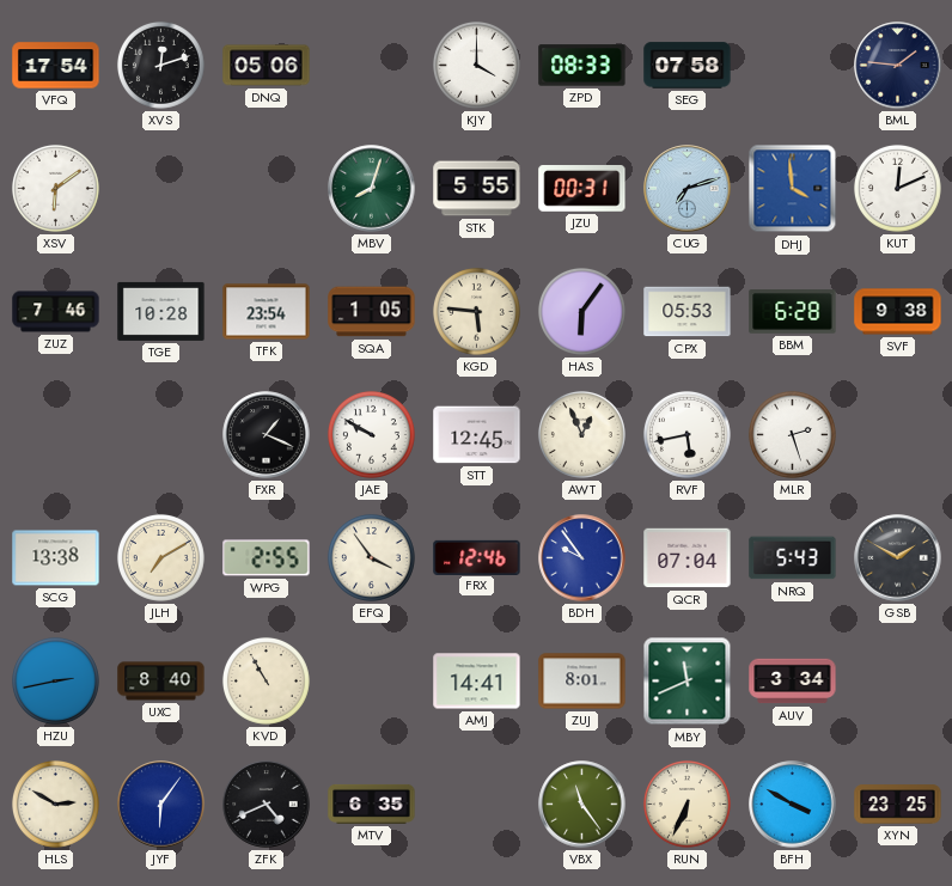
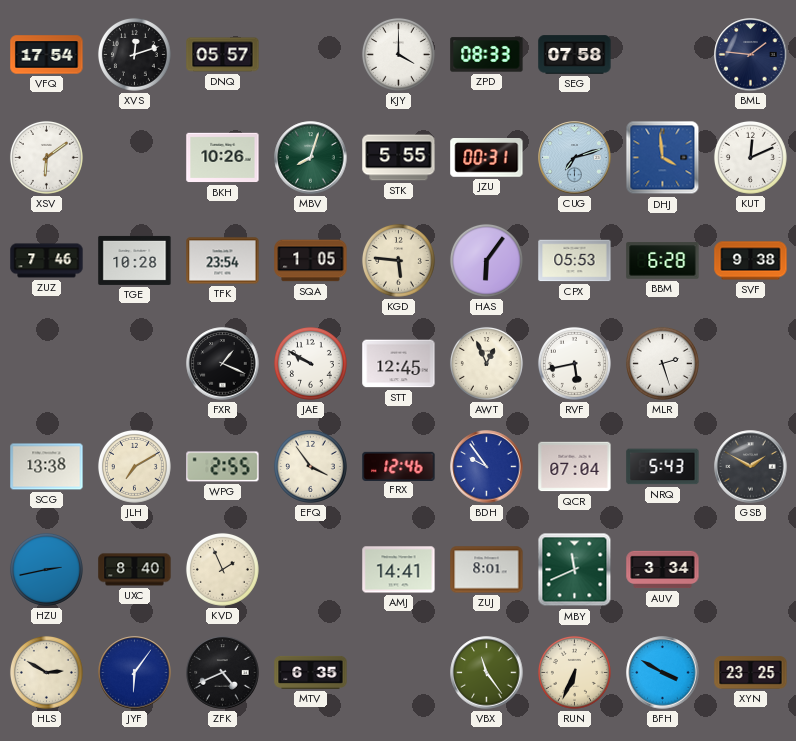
DNQ: 05:06 -> 05:57 (223, 55)
BKH: none -> 10:26 (223, 158)
KVD: 10:55 -> 1:56 (222, 569)
